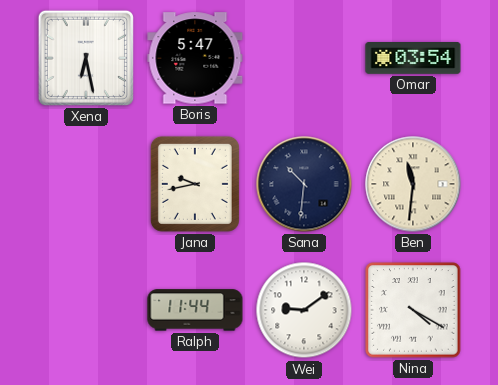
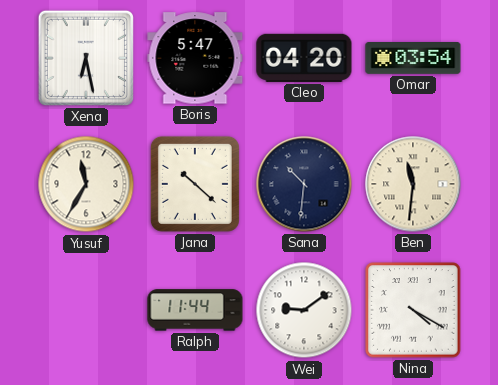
Cleo: none -> 04:20 (304, 58)
Yusuf: none -> 11:35 (86, 184)
Jana: 9:43 -> 10:22 (195, 184)
